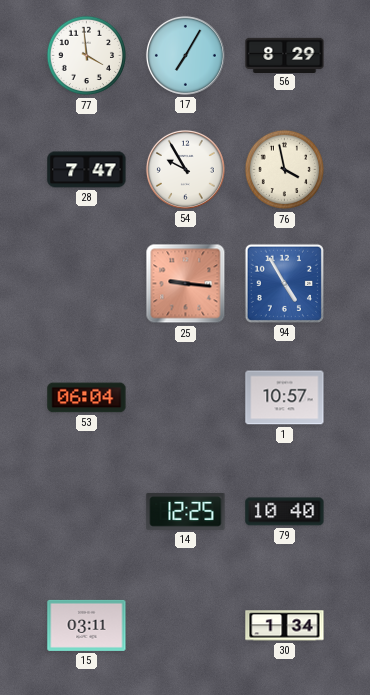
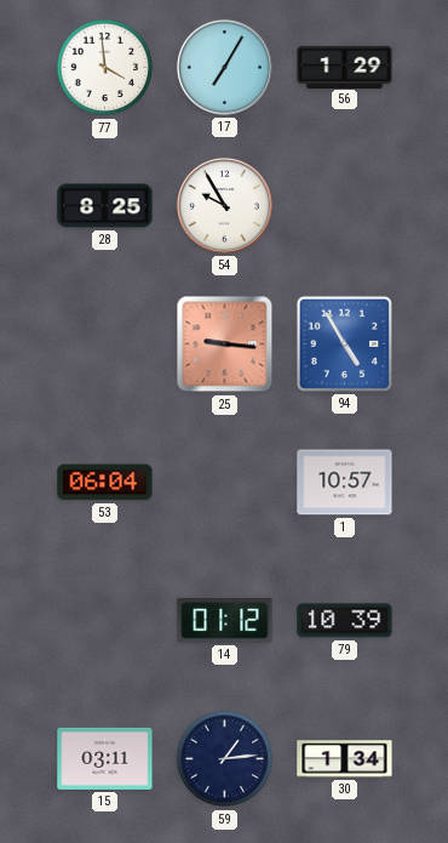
56: 8:29 -> 1:29 (345, 67)
28: 7:47 -> 8:25 (105, 206)
76: 3:58 -> none (285, 170)
14: 12:25 -> 01:12 (225, 621)
79: 10:40 -> 10:39 (345, 621)
59: none -> 1:14 (225, 759)
